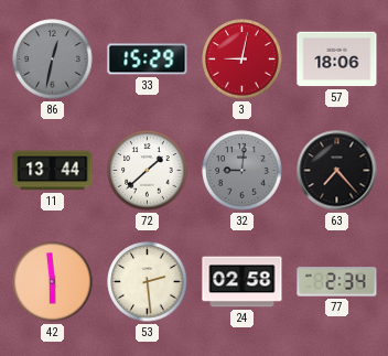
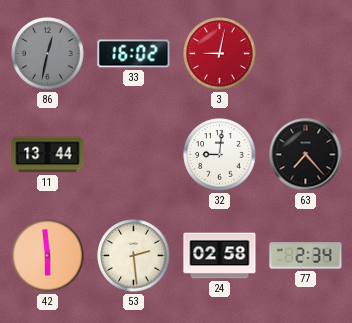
33: 15:29 -> 16:02 (134, 54)
57: 18:06 -> none (337, 60)
72: 1:38 -> none (148, 171)
32 dial: grey -> white (220, 155)
